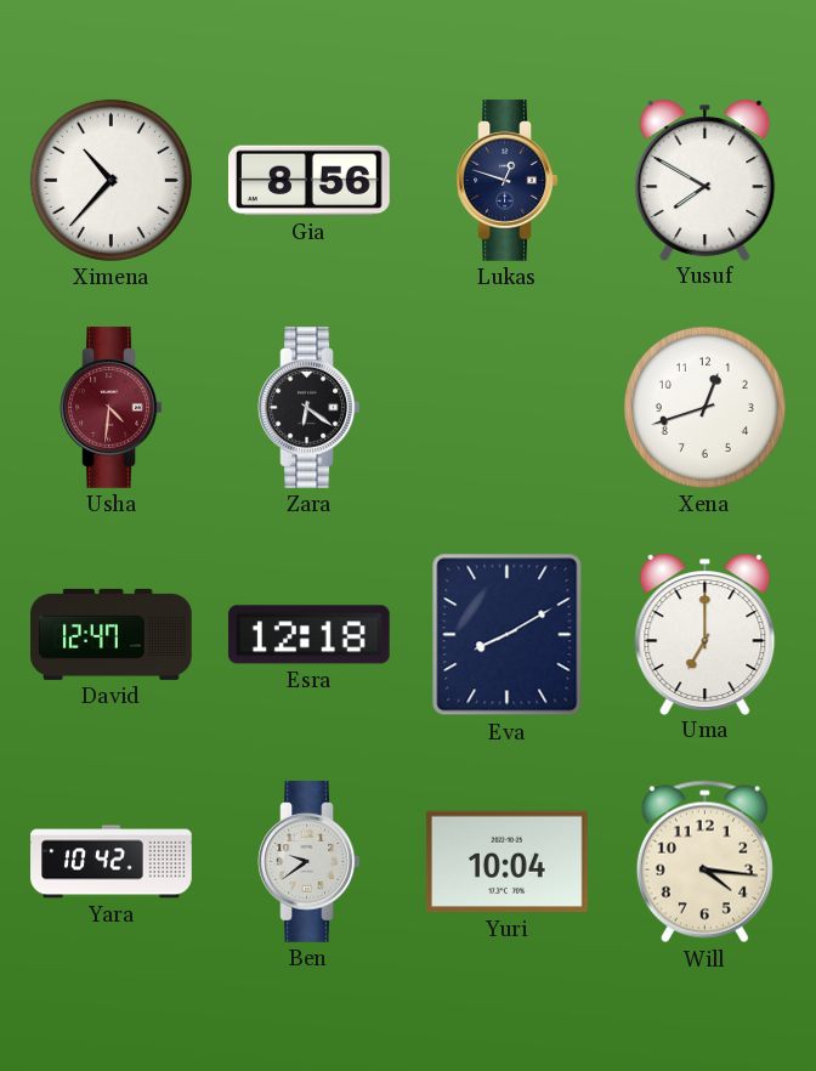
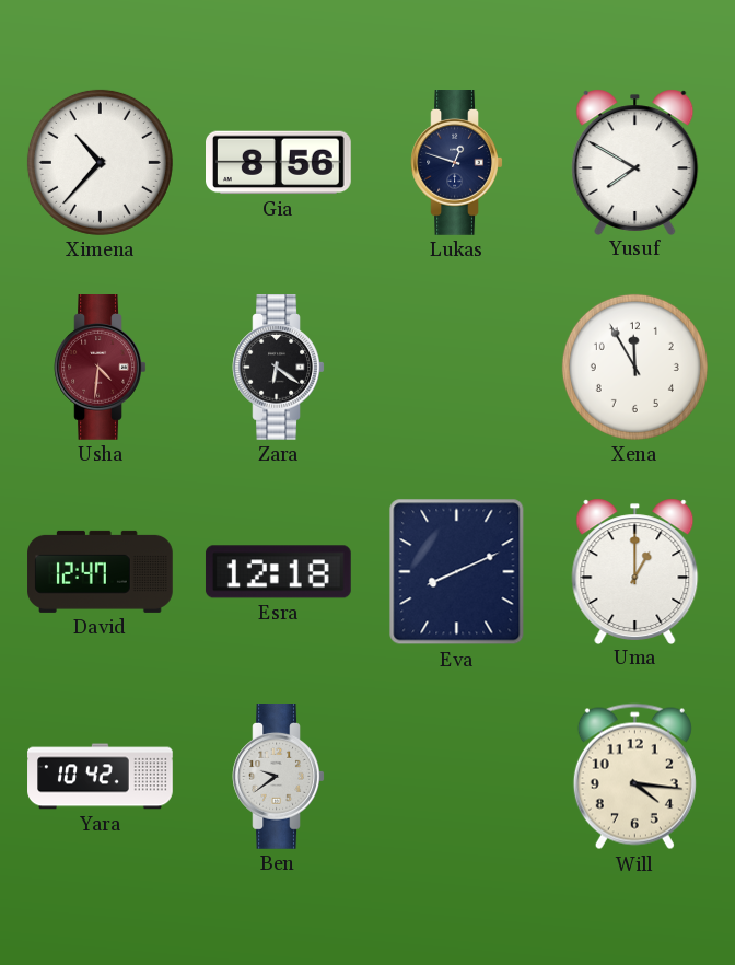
Xena: 12:42 -> 11:55 (634, 367)
Eva: 8:10 -> 8:11 (457, 572)
Uma: 7:00 -> 1:00 (635, 571)
Yuri: 10:04 -> none (506, 862)
